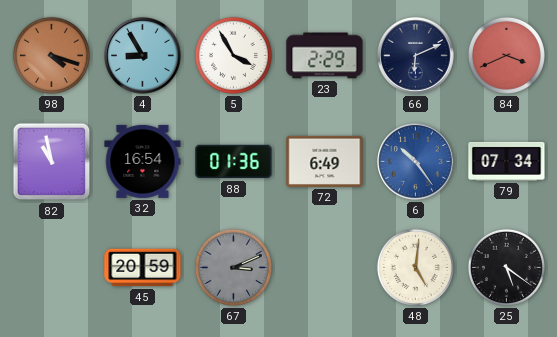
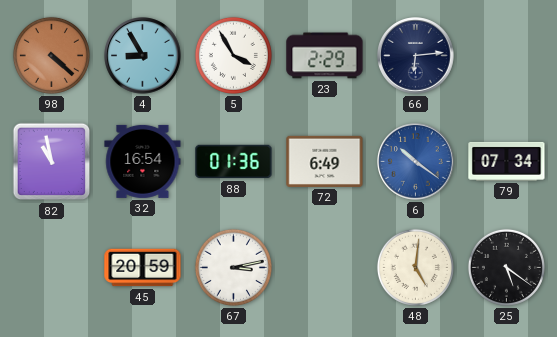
98: 4:18 -> 4:22 (51, 55)
66: 6:11 -> 6:14 (416, 56)
84: 3:41 -> none (506, 55)
6: 10:24 -> 10:21 (416, 162)
67: 3:11 -> 3:13 (233, 267)
67 dial: grey -> white (233, 267)
